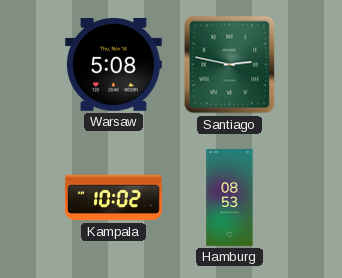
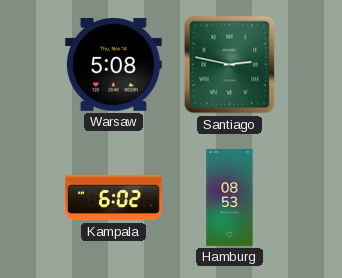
Kampala: 10:02 -> 6:02 (113, 198)
